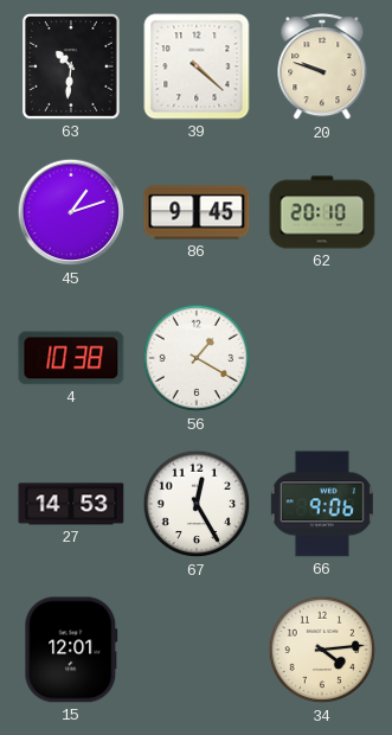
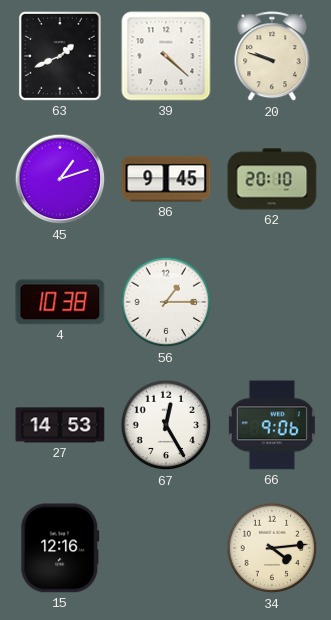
63: 10:31 -> 1:41 (60, 57)
56: 1:20 -> 1:15 (166, 302)
15: 12:01 -> 12:16 (60, 548)
